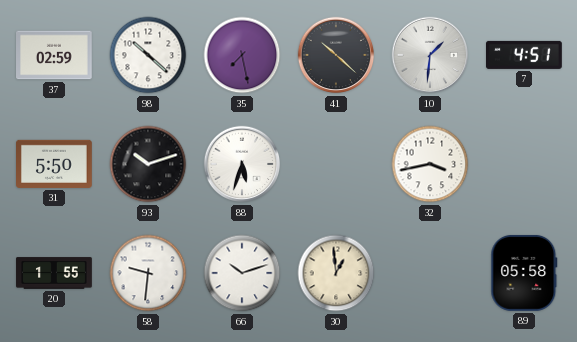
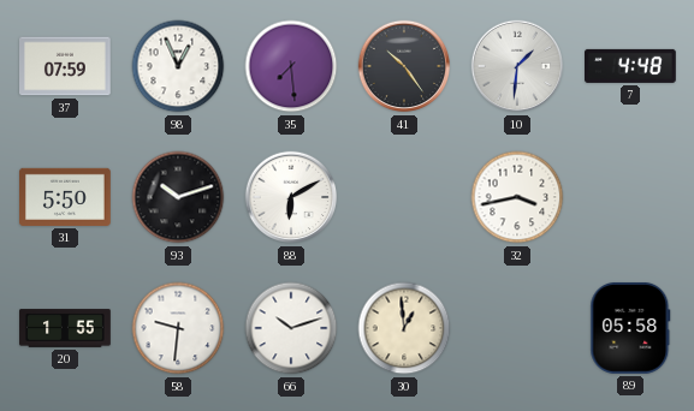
37: 02:59 -> 07:59 (66, 66)
98: 10:22 -> 12:56 (178, 66)
35: 7:28 -> 7:29 (291, 66)
41: 10:22 -> 10:24 (404, 66)
7: 4:51 -> 4:48 (631, 66)
88: 5:33 -> 6:10 (291, 197)
